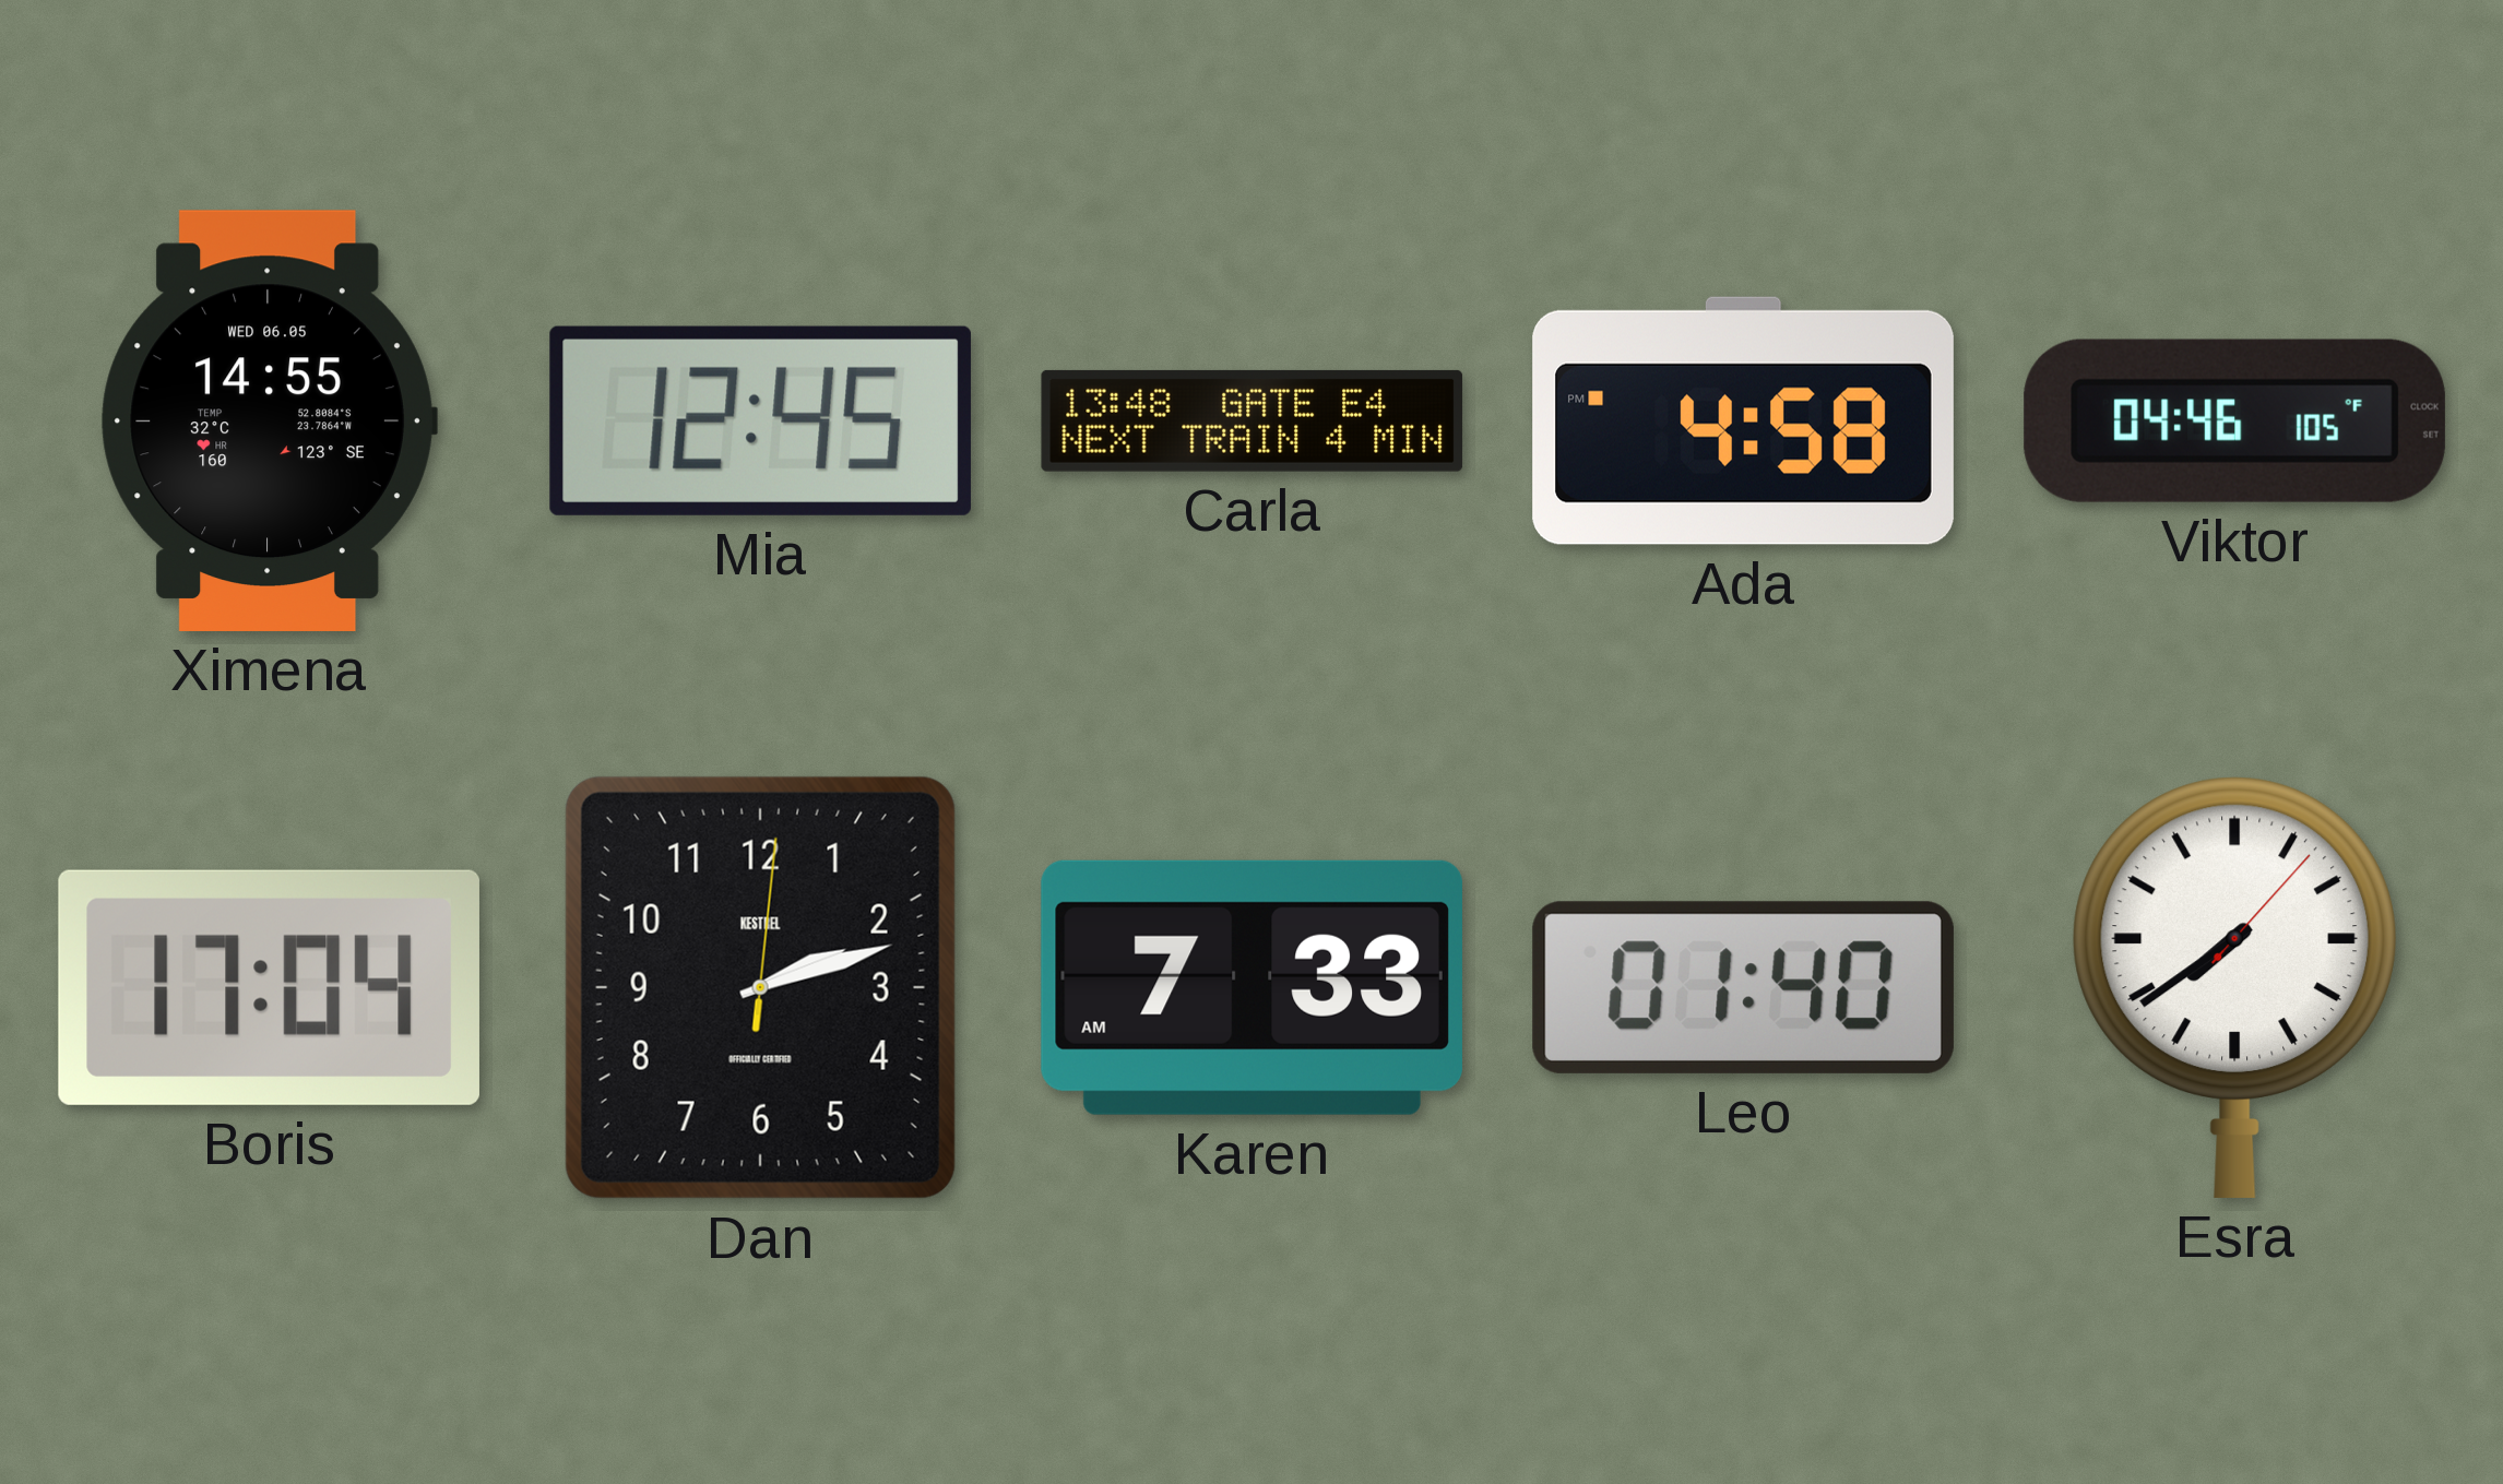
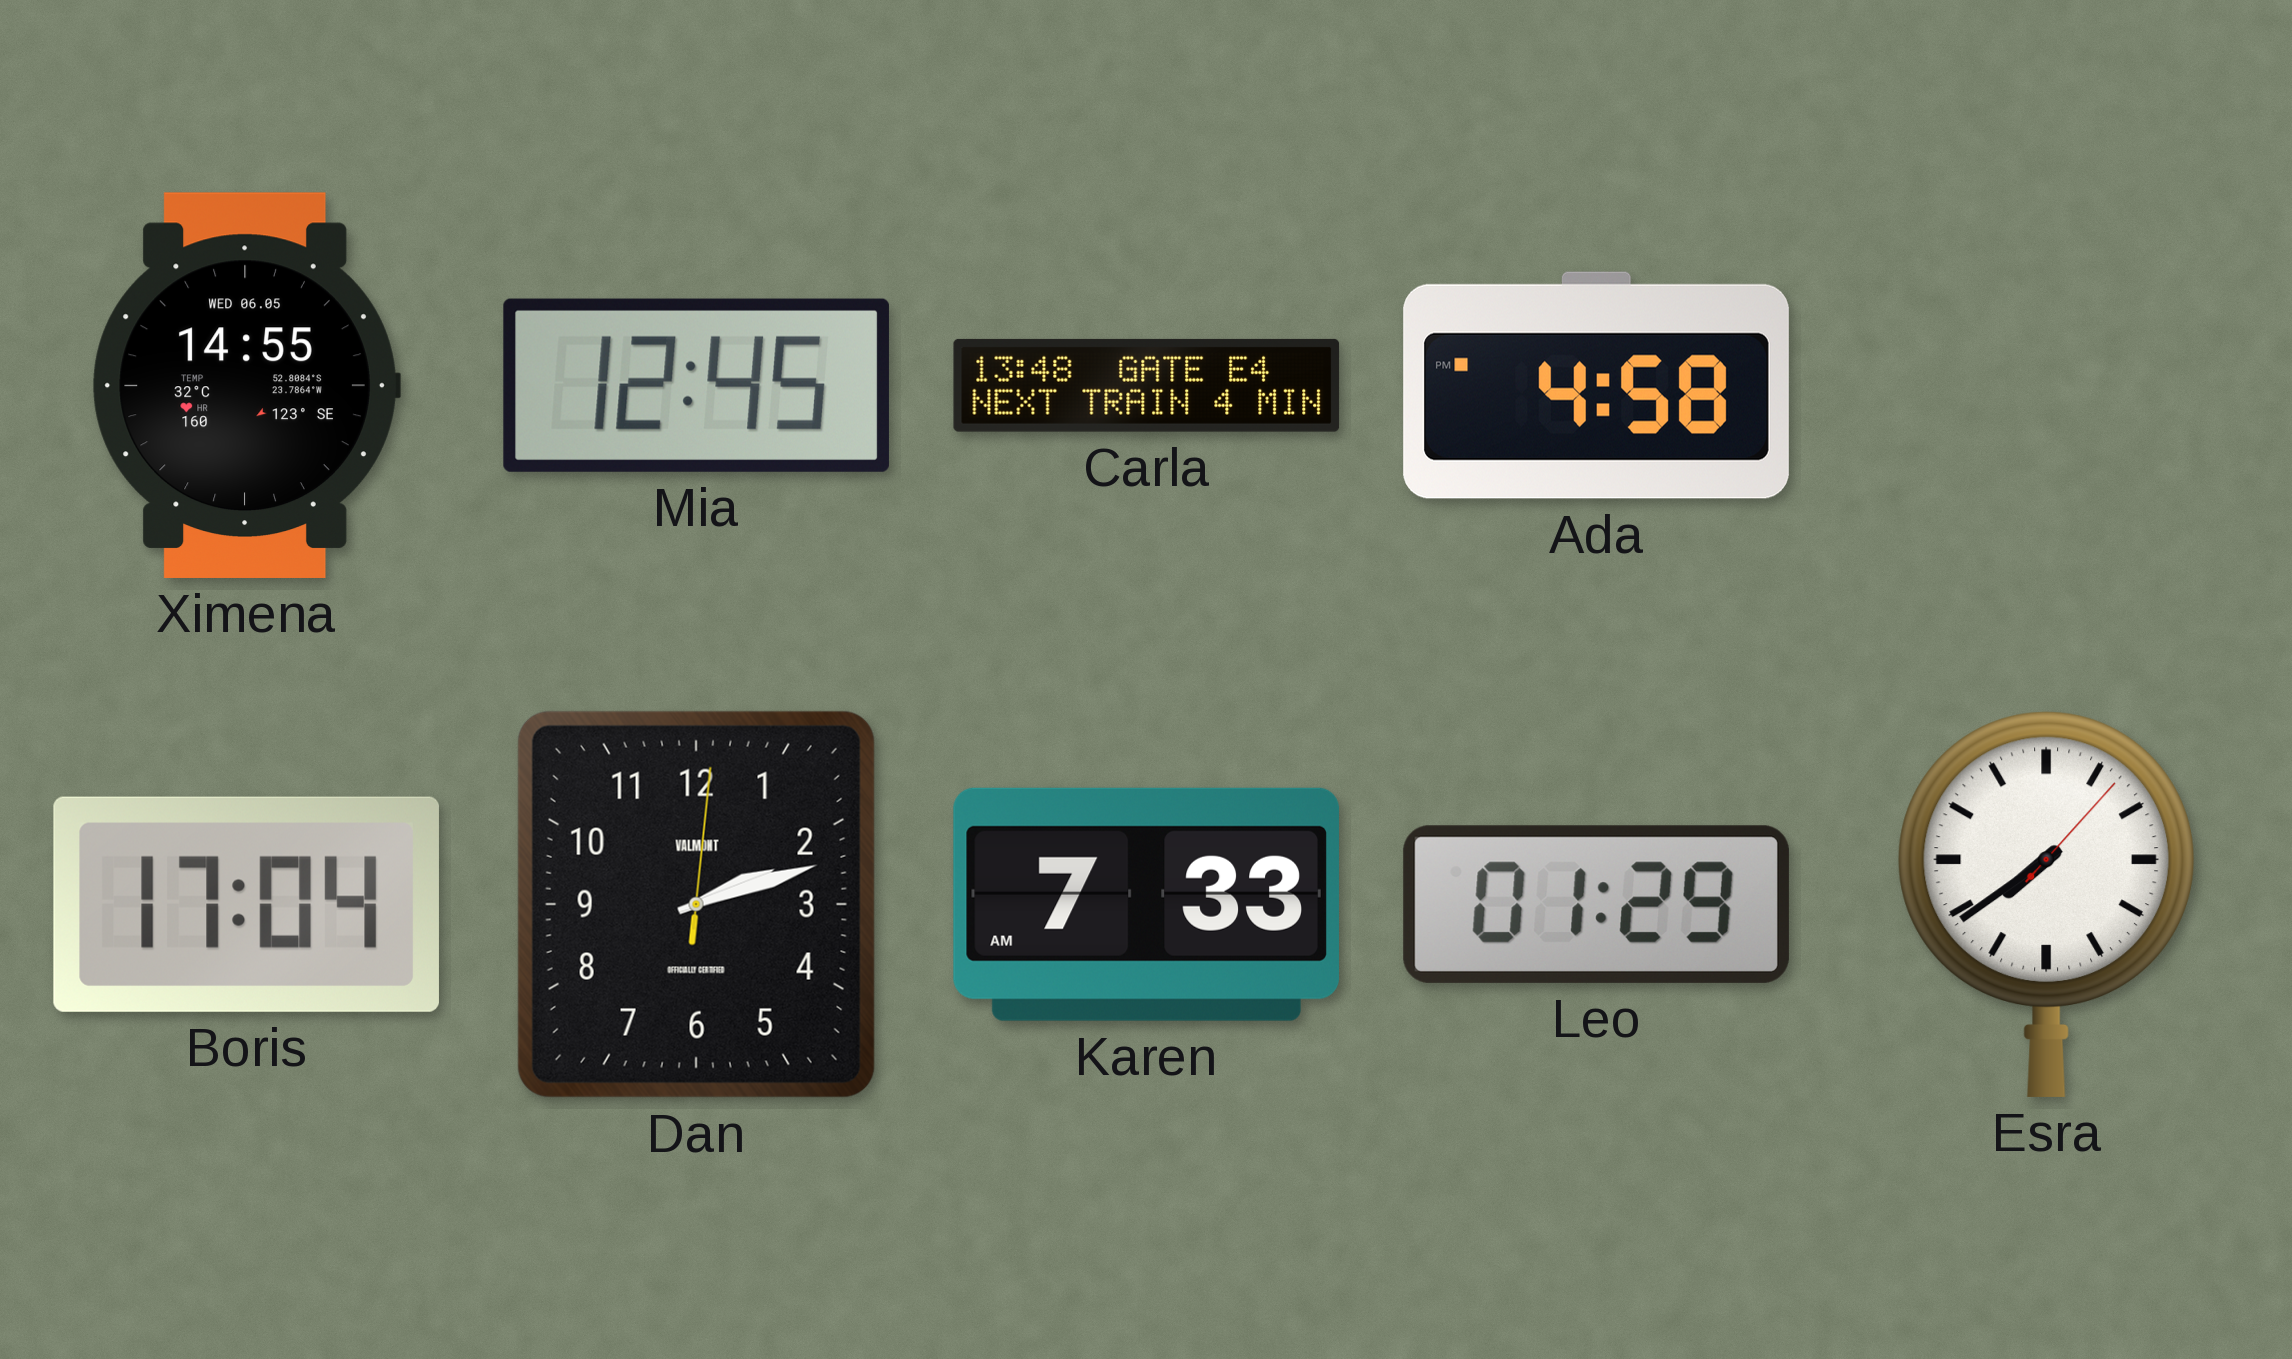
Viktor: 04:46 -> none (2234, 420)
Dan brand: KESTREL -> VALMONT (696, 904)
Leo: 01:40 -> 01:29 (1596, 904)
